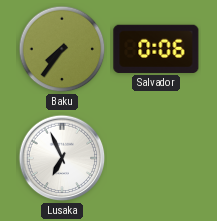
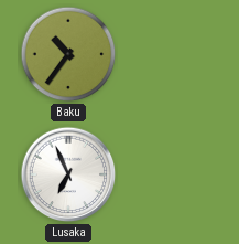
Baku: 7:36 -> 10:36 (68, 54)
Salvador: 0:06 -> none (156, 49)
